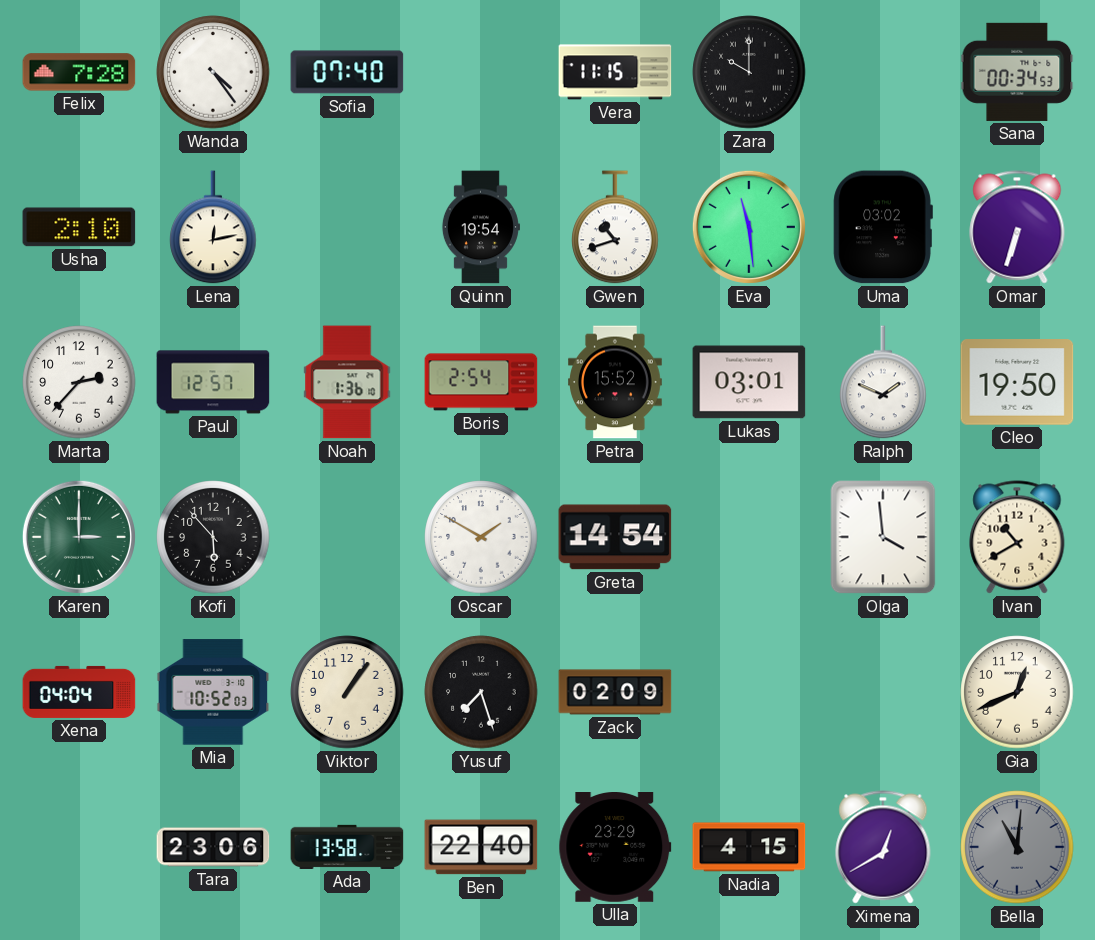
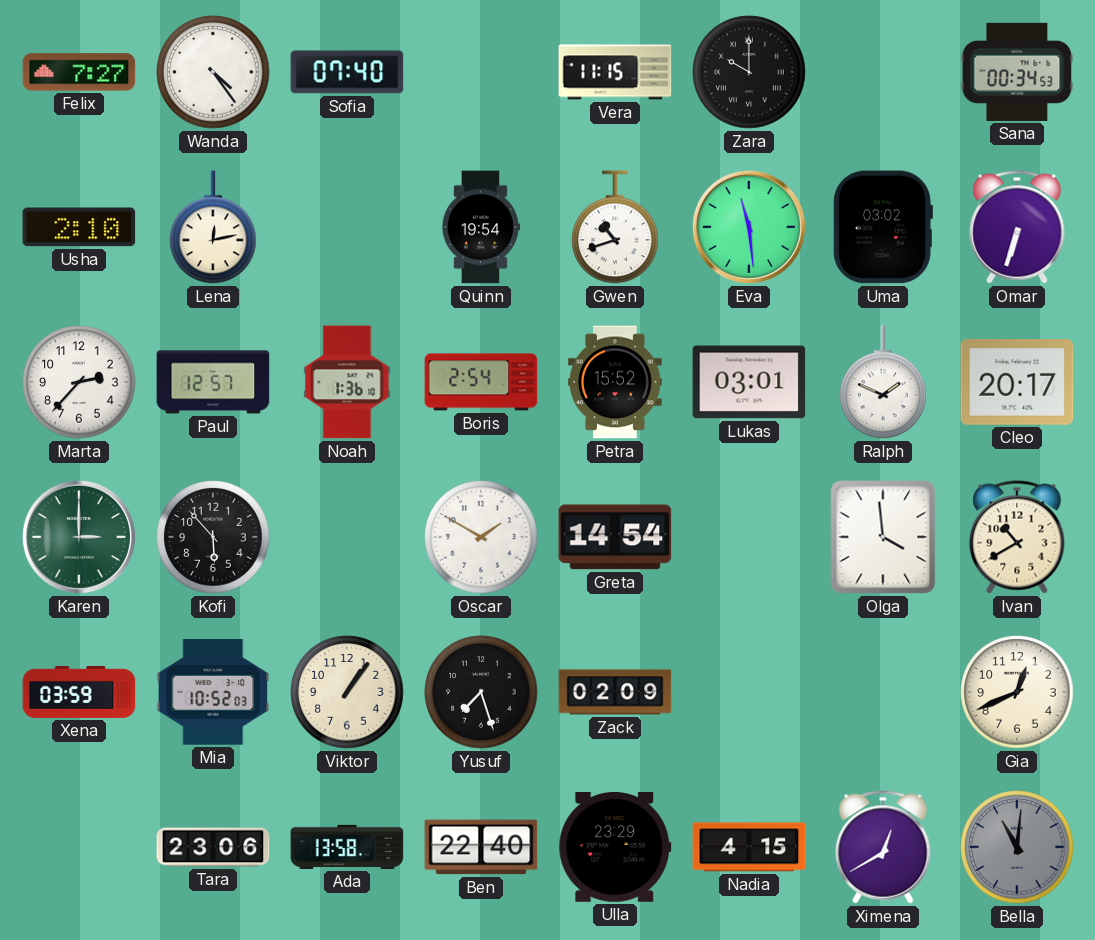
Felix: 7:28 -> 7:27 (79, 72)
Cleo: 19:50 -> 20:17 (1017, 382)
Xena: 04:04 -> 03:59 (79, 692)
